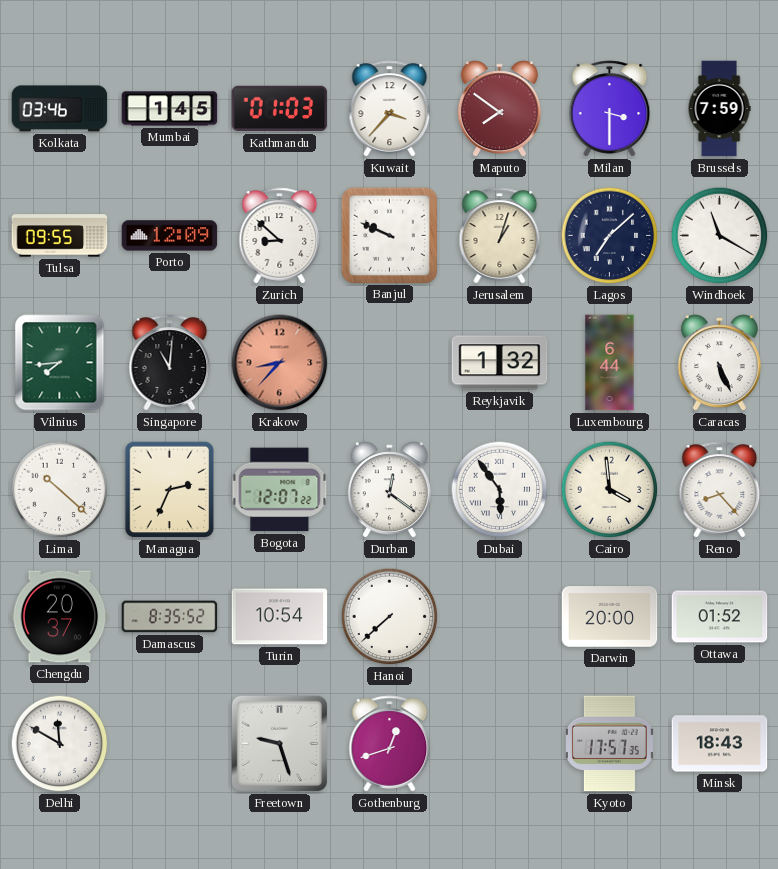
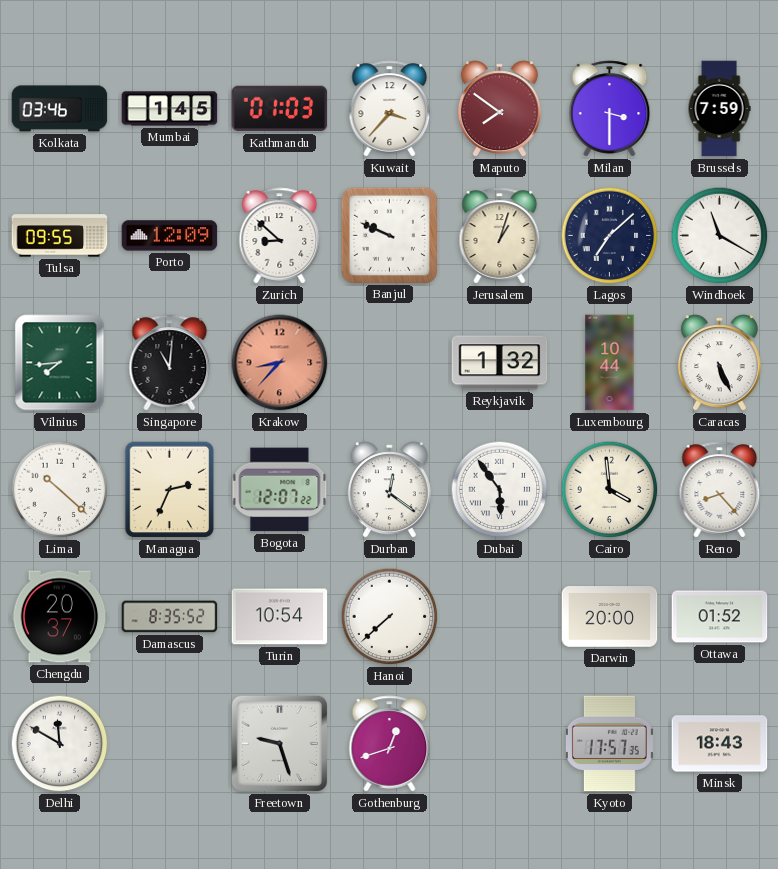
Luxembourg: 6:44 -> 10:44 (610, 363)
